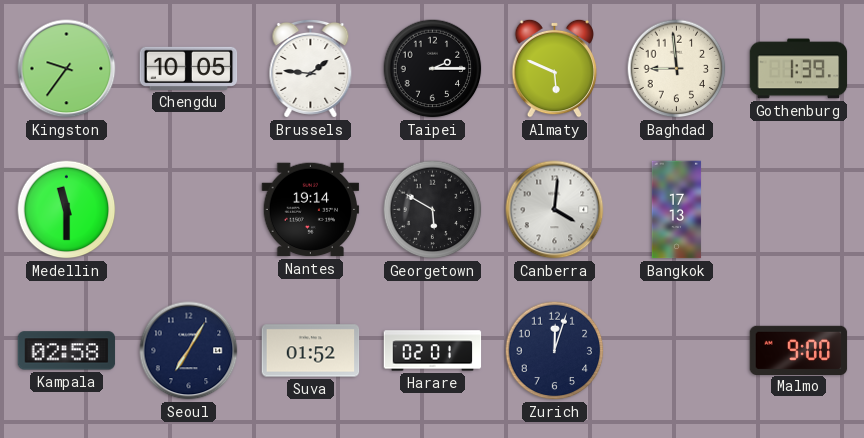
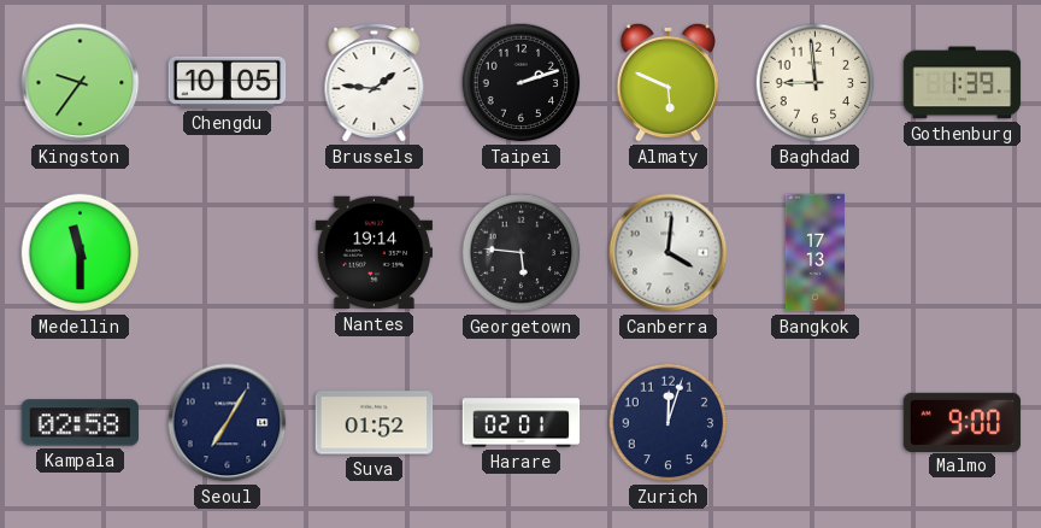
Taipei: 2:15 -> 2:12 (522, 83)
Georgetown: 5:50 -> 5:46 (522, 253)
